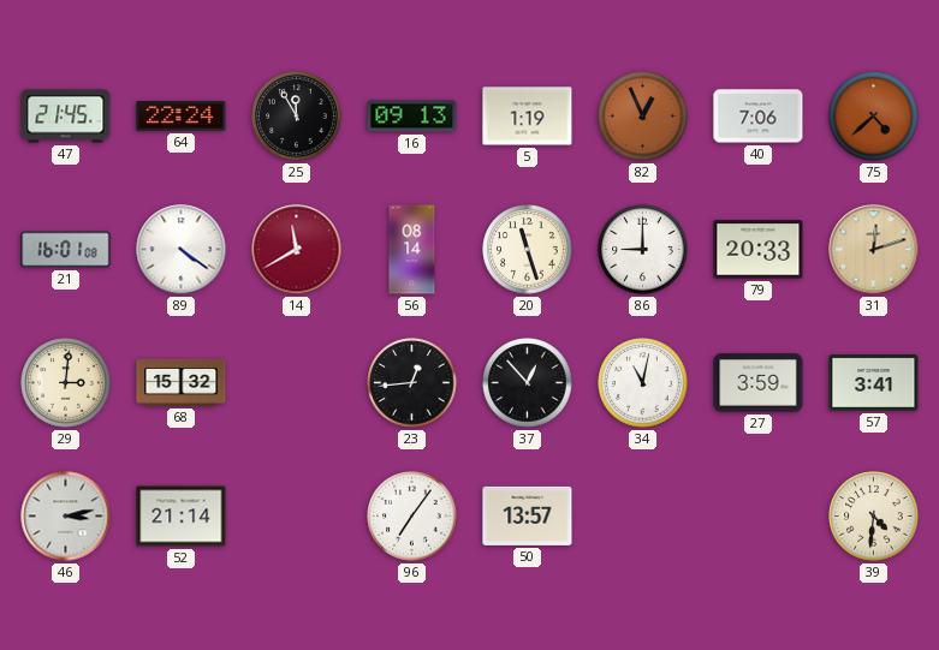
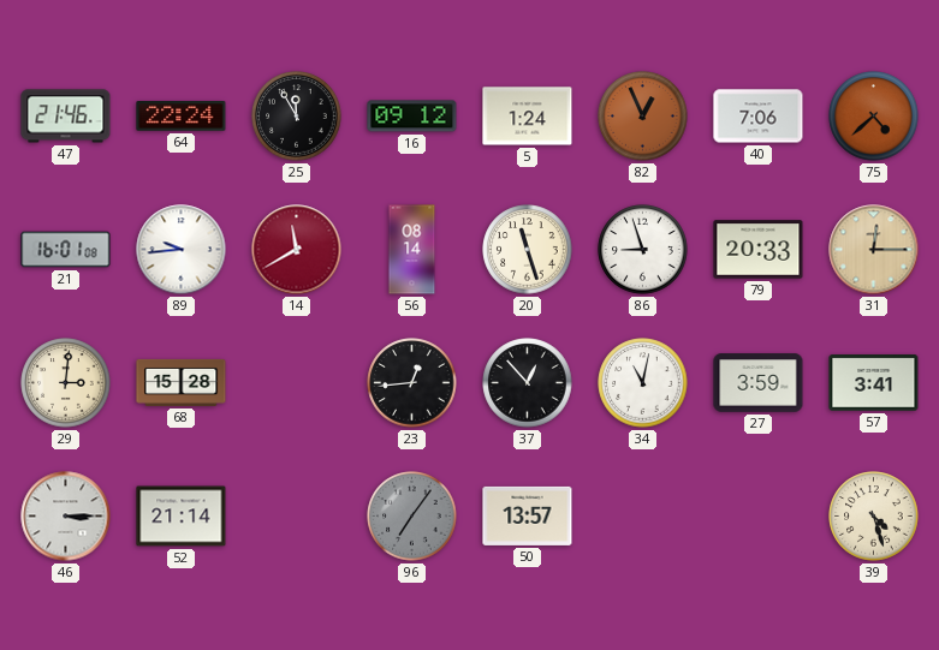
47: 21:45 -> 21:46 (66, 117)
16: 09:13 -> 09:12 (412, 117)
5: 1:19 -> 1:24 (528, 117)
89: 4:21 -> 9:44 (182, 250)
86: 9:00 -> 8:57 (643, 250)
31: 12:12 -> 12:15 (874, 250)
68: 15:32 -> 15:28 (182, 382)
46: 3:13 -> 3:15 (66, 517)
96 dial: white -> grey (412, 517)
39: 4:31 -> 4:27 (874, 517)
